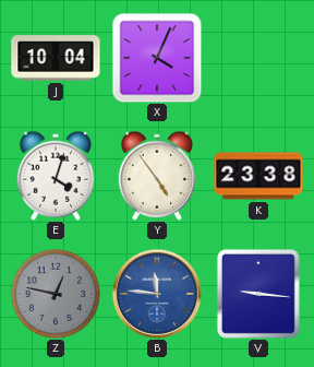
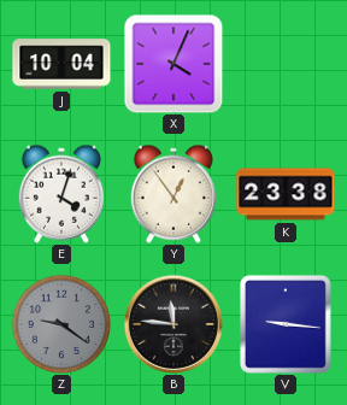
Y: 4:54 -> 12:54 (172, 194)
Z: 12:47 -> 9:21 (61, 324)
B dial: blue -> black (173, 324)
